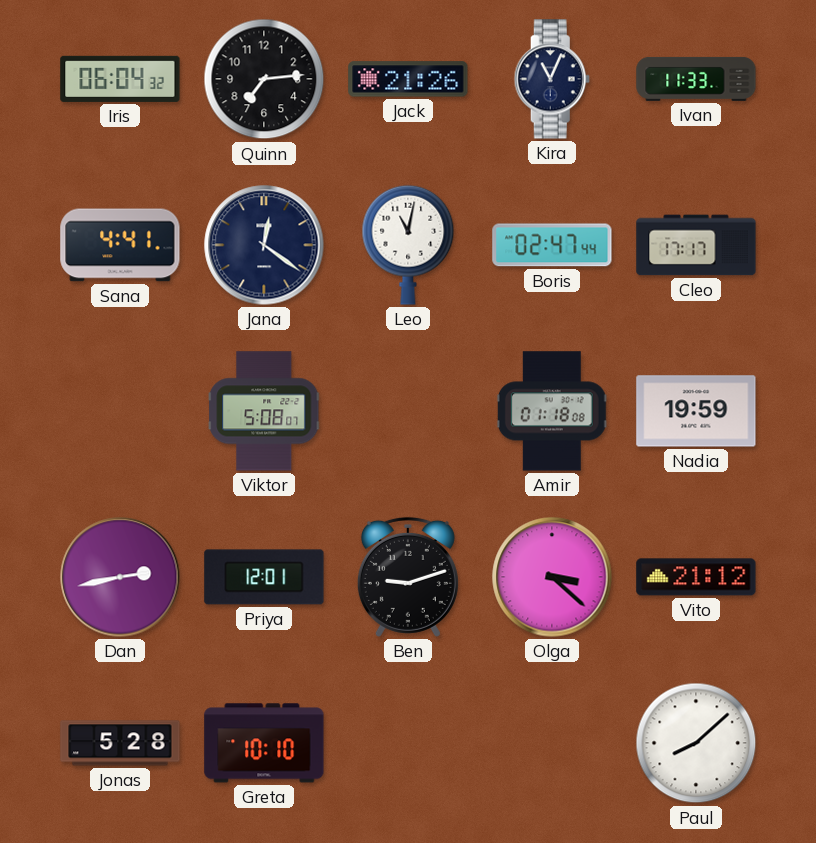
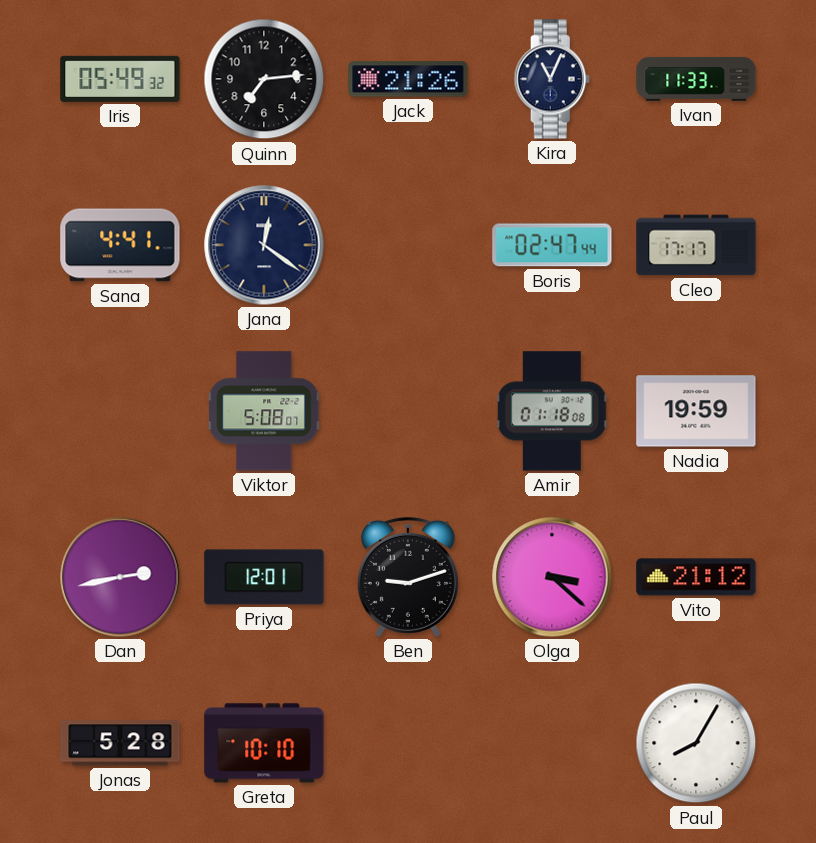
Iris: 06:04 -> 05:49 (120, 79)
Leo: 11:02 -> none (408, 245)
Paul: 8:08 -> 8:05 (696, 743)
